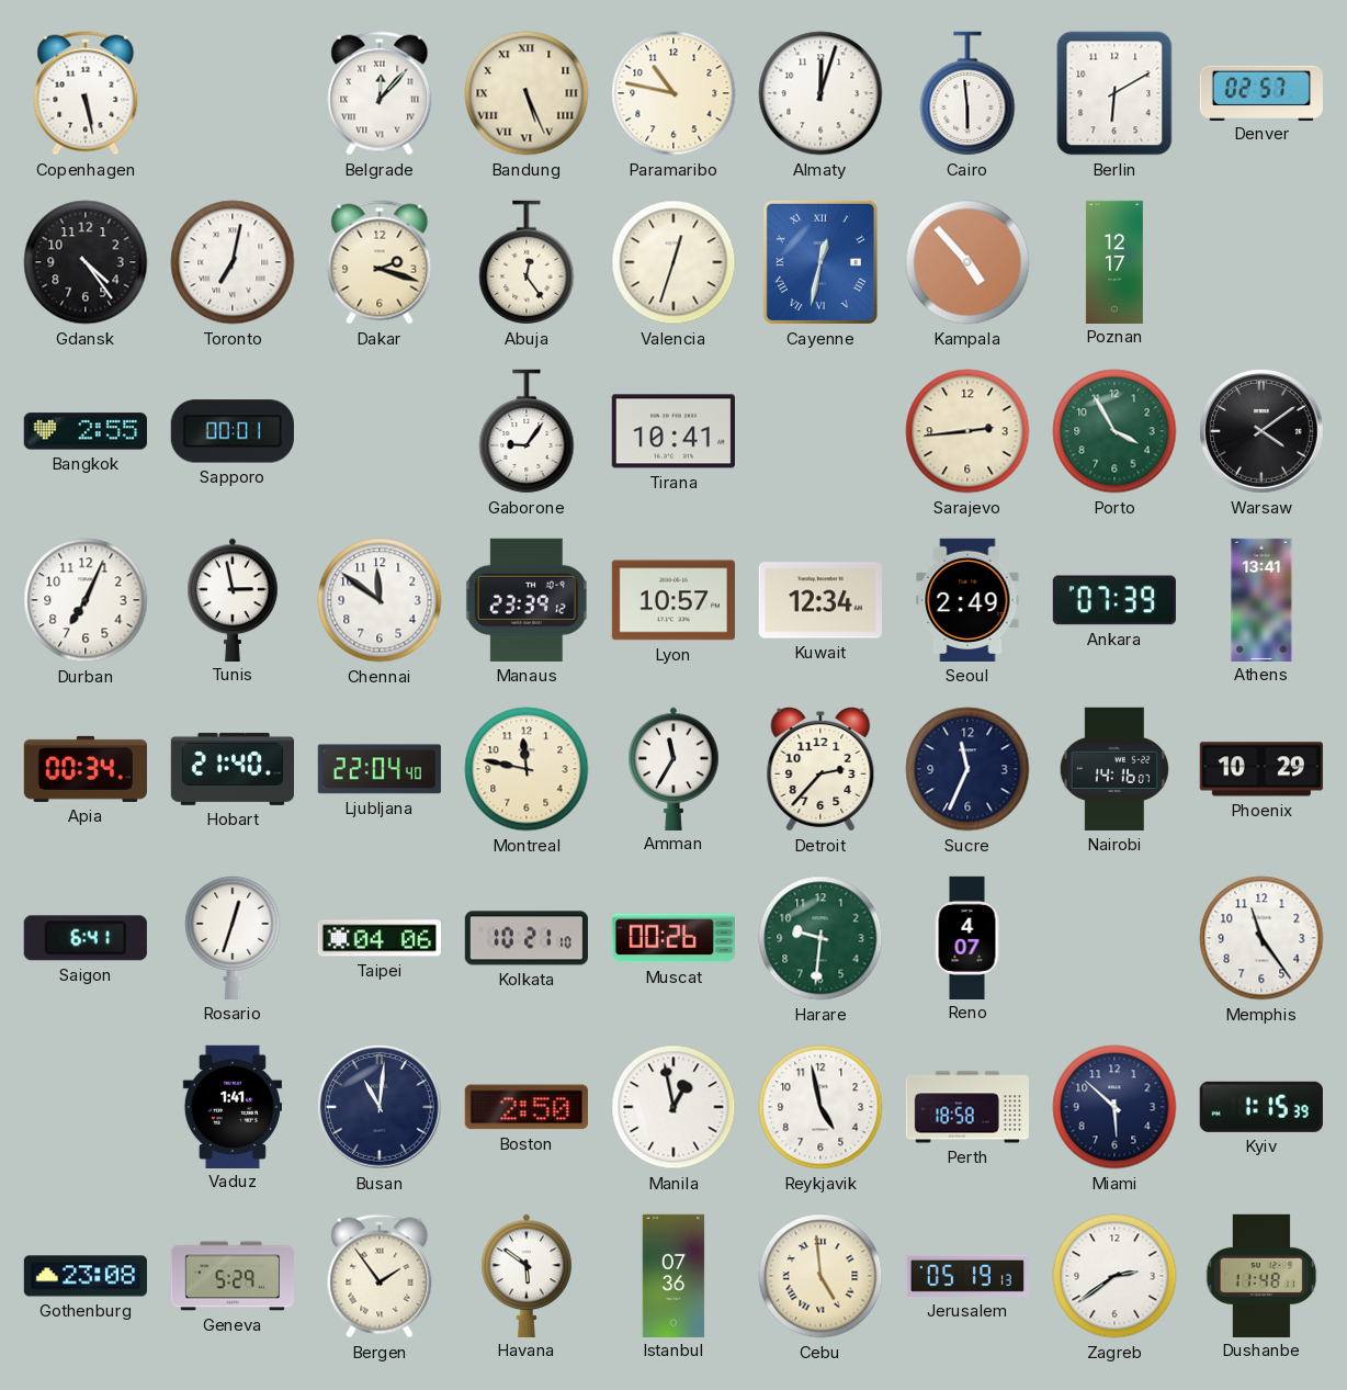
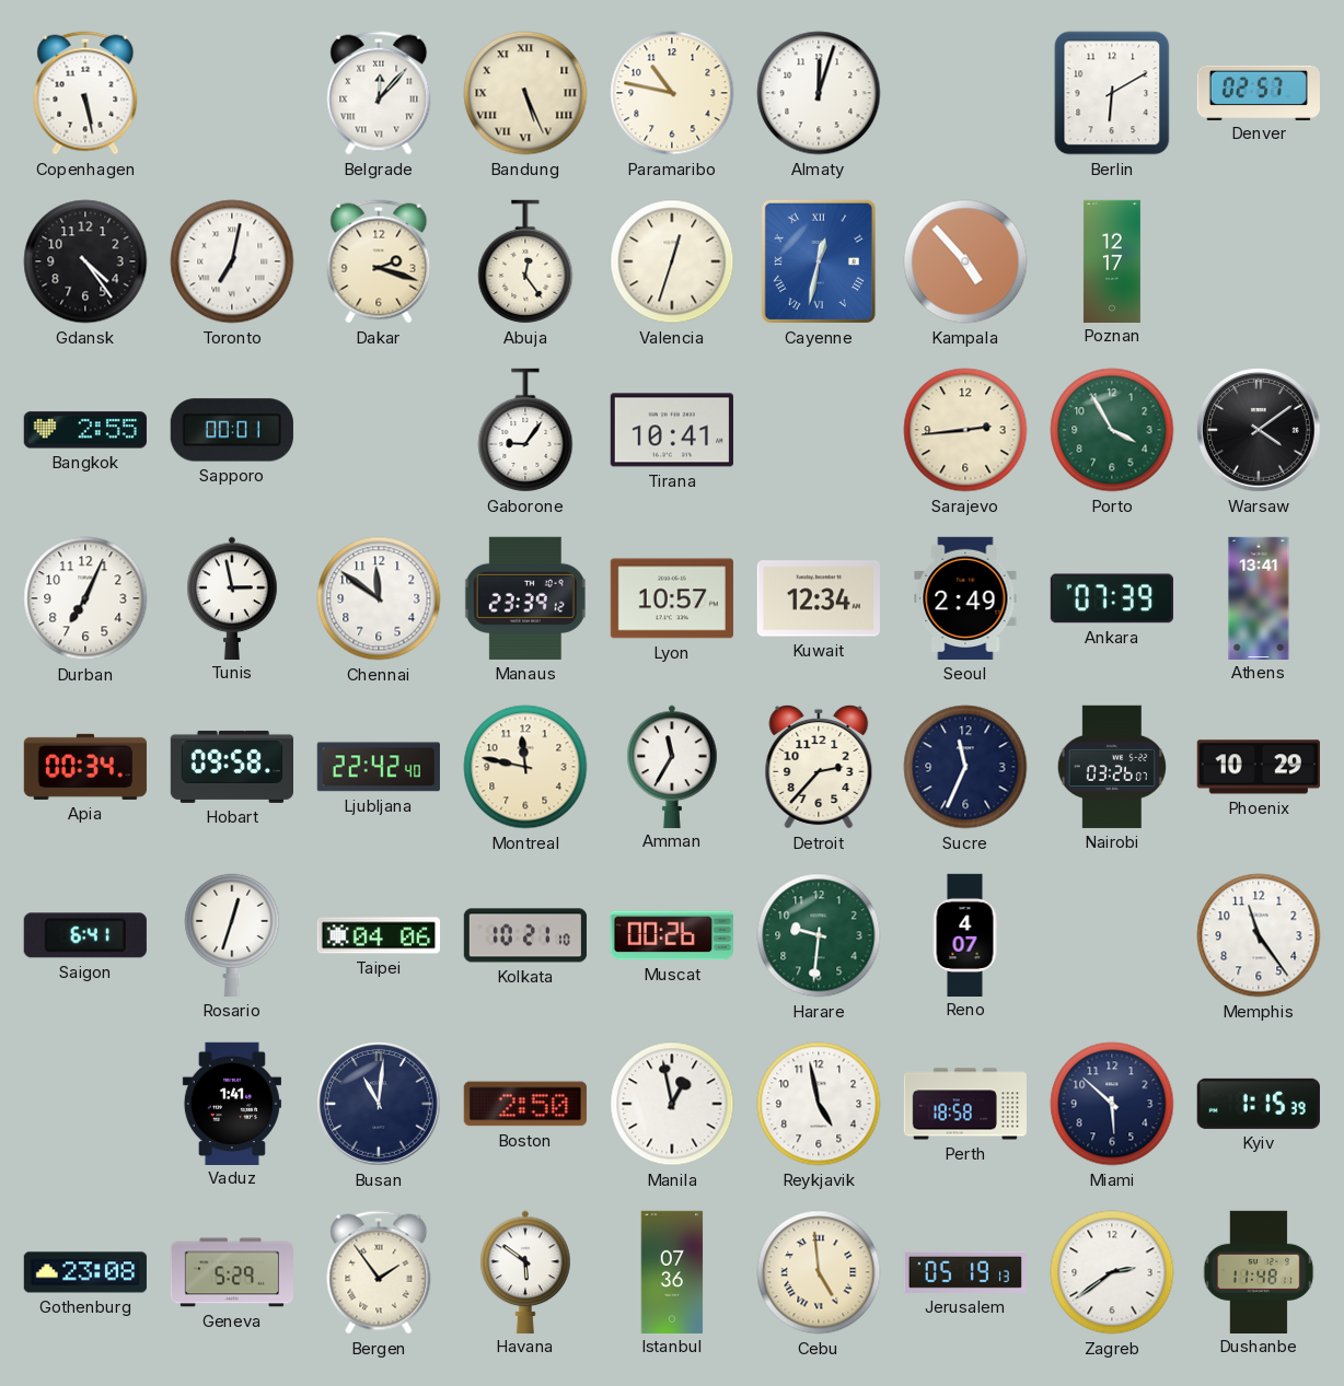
Cairo: 5:59 -> none (967, 93)
Hobart: 21:40 -> 09:58 (231, 767)
Ljubljana: 22:04 -> 22:42 (379, 767)
Nairobi: 14:16 -> 03:26 (1112, 767)
